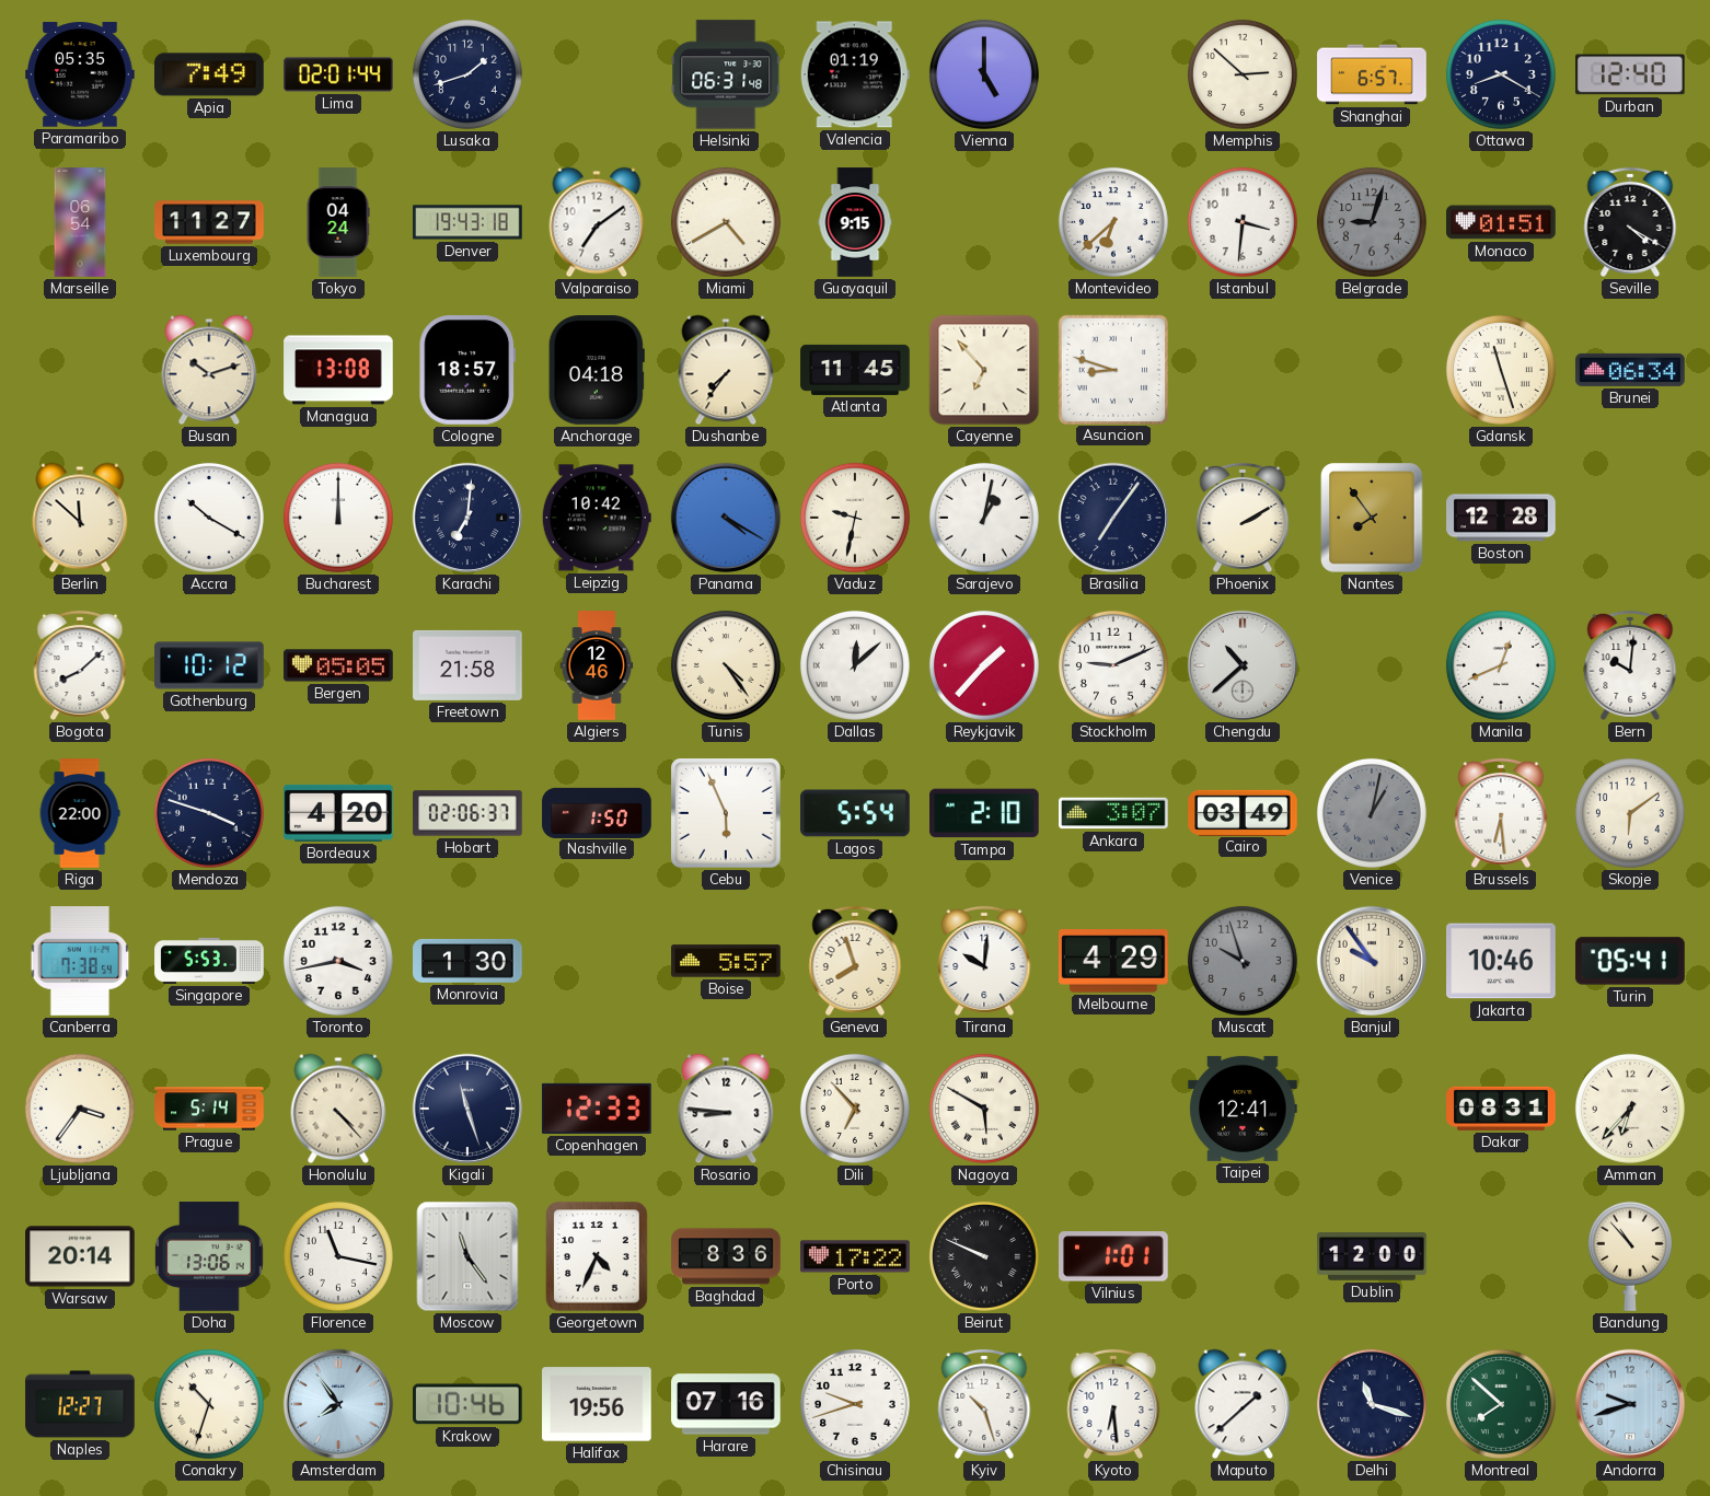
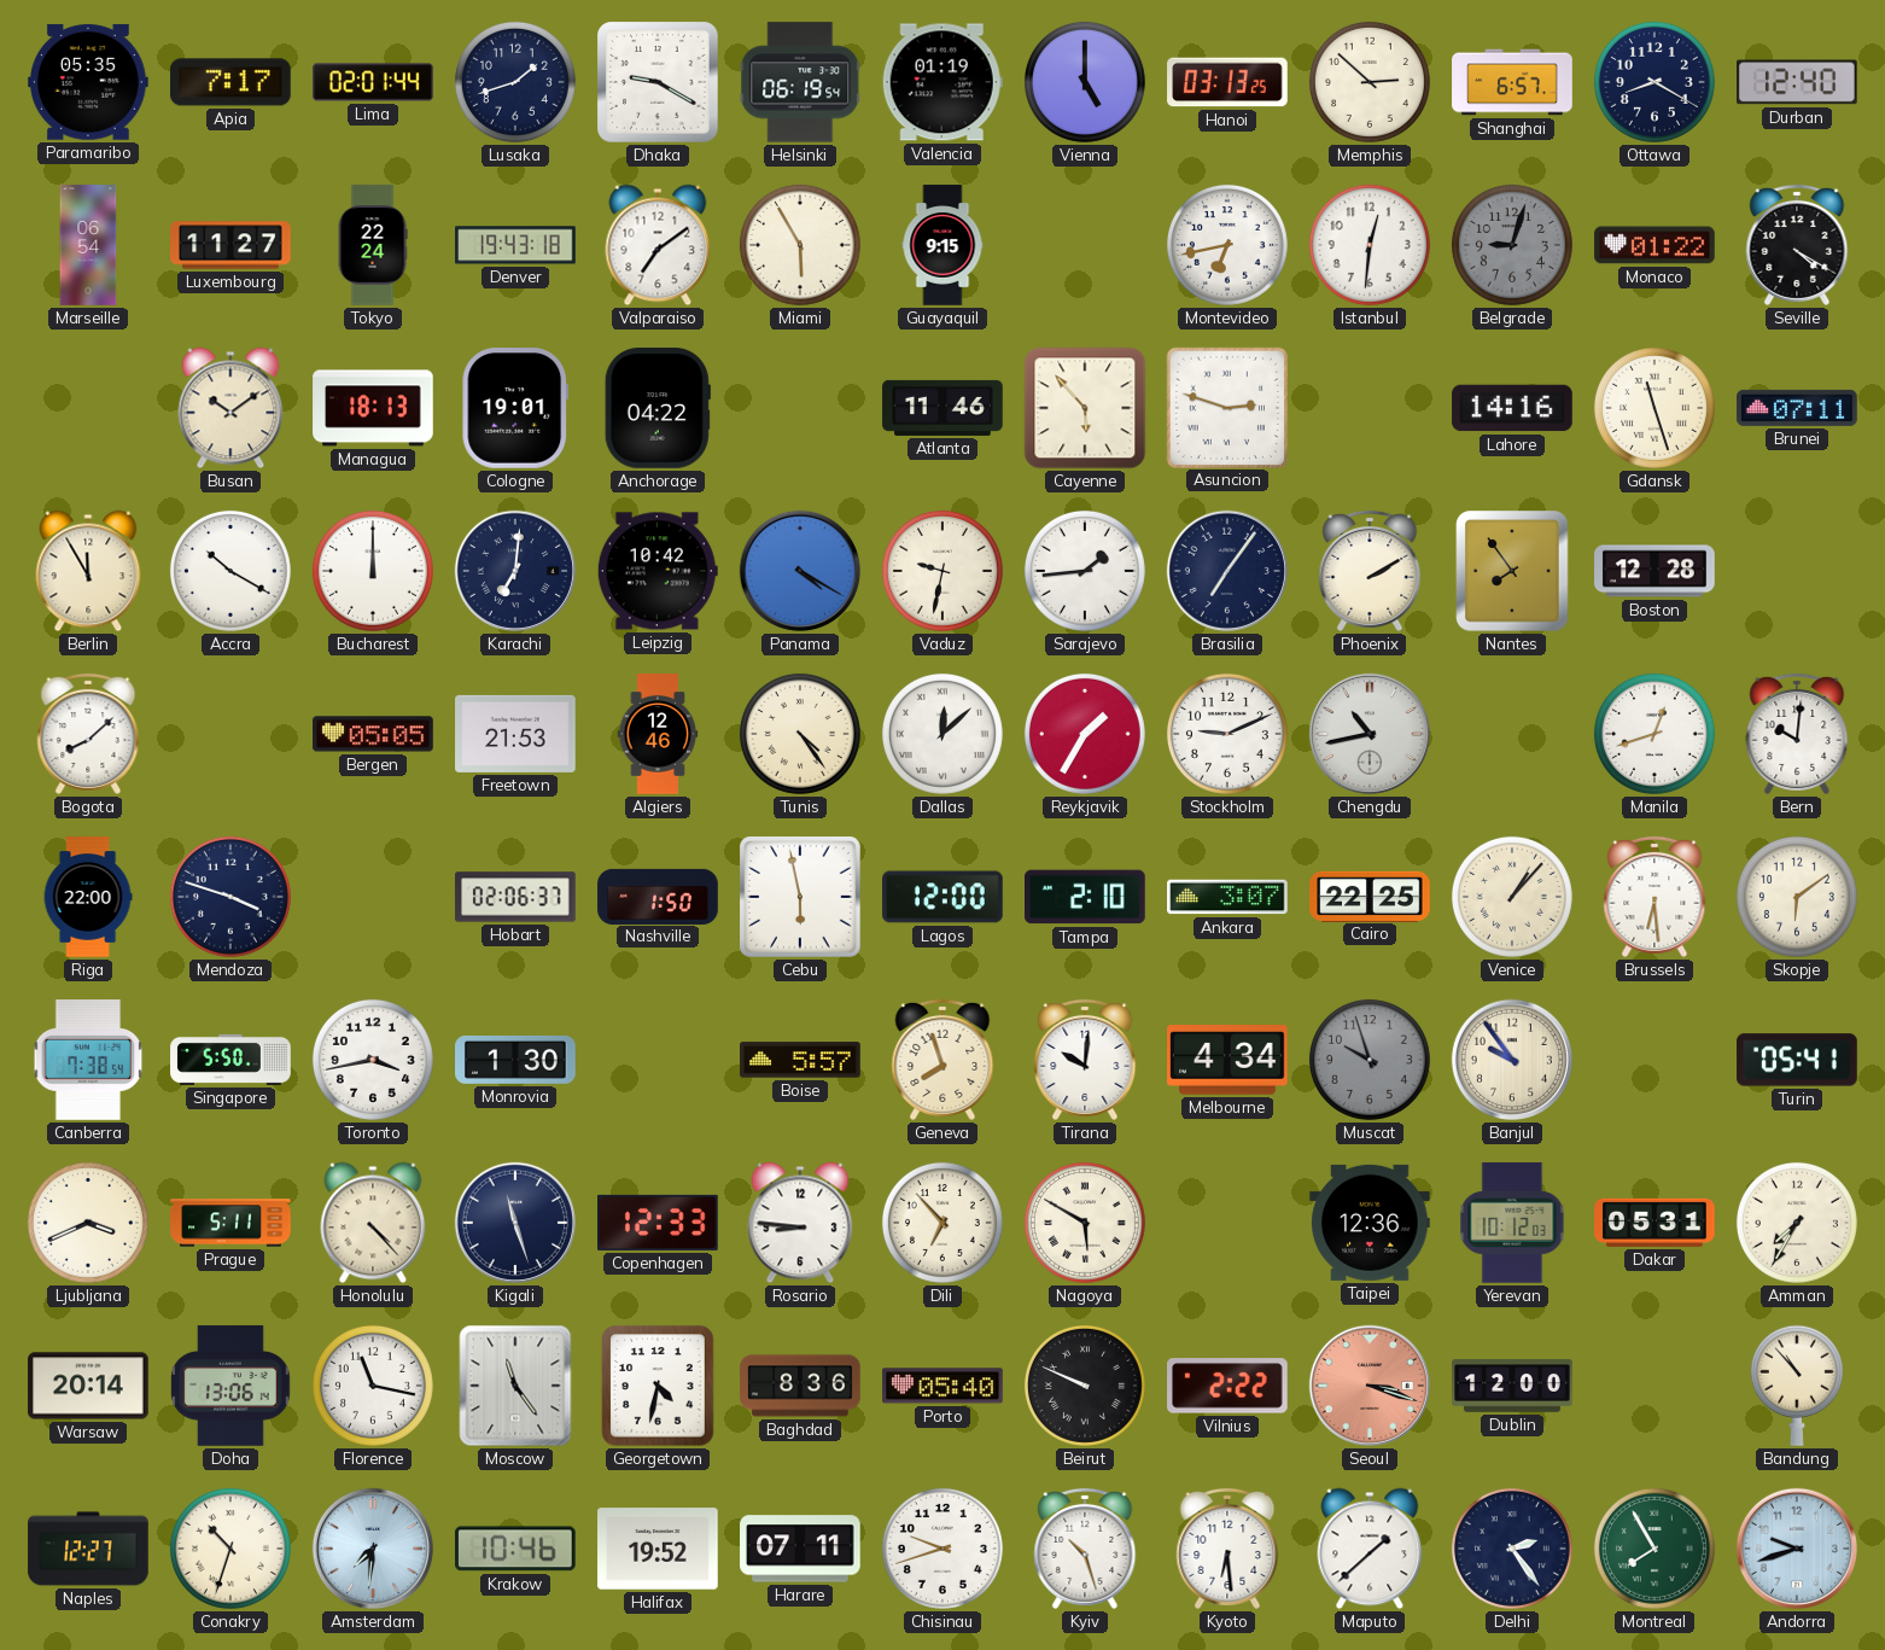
Apia: 7:49 -> 7:17 (232, 82)
Dhaka: none -> 9:20 (658, 82)
Helsinki: 06:31 -> 06:19 (800, 82)
Hanoi: none -> 03:13 (1227, 82)
Tokyo: 04:24 -> 22:24 (373, 245)
Miami: 4:40 -> 5:55 (800, 245)
Montevideo: 6:38 -> 6:43 (1227, 245)
Istanbul: 3:31 -> 12:31 (1370, 245)
Monaco: 01:51 -> 01:22 (1655, 245)
Busan: 10:12 -> 10:09 (230, 408)
Managua: 13:08 -> 18:13 (373, 408)
Cologne: 18:57 -> 19:01 (515, 409)
Anchorage: 04:18 -> 04:22 (658, 408)
Dushanbe: 7:36 -> none (726, 370)
Atlanta: 11:45 -> 11:46 (942, 408)
Cayenne: 6:53 -> 5:53 (1085, 408)
Asuncion: 8:48 -> 2:48 (1226, 407)
Lahore: none -> 14:16 (1512, 408)
Brunei: 06:34 -> 07:11 (1797, 408)
Berlin: 11:52 -> 11:55 (88, 571)
Sarajevo: 1:02 -> 1:44 (1085, 571)
Gothenburg: 10:12 -> none (209, 665)
Freetown: 21:58 -> 21:53 (515, 734)
Reykjavik: 1:37 -> 1:35 (1085, 734)
Chengdu: 10:38 -> 10:43 (1370, 734)
Manila: 12:41 -> 12:42 (1655, 734)
Bordeaux: 4:20 -> none (338, 813)
Cebu: 5:56 -> 5:58 (801, 898)
Lagos: 5:54 -> 12:00 (942, 897)
Cairo: 03:49 -> 22:25 (1370, 896)
Venice: 1:02 -> 1:07 (1512, 897)
Venice dial: grey -> cream (1512, 897)
Singapore: 5:53 -> 5:50 (230, 1060)
Melbourne: 4:29 -> 4:34 (1227, 1060)
Jakarta: 10:46 -> none (1501, 961)
Ljubljana: 3:36 -> 3:41 (88, 1223)
Prague: 5:14 -> 5:11 (230, 1223)
Taipei: 12:41 -> 12:36 (1370, 1223)
Yerevan: none -> 10:12 (1512, 1223)
Dakar: 08:31 -> 05:31 (1655, 1223)
Amman: 6:37 -> 7:35 (1797, 1223)
Georgetown: 4:34 -> 4:32 (658, 1386)
Porto: 17:22 -> 05:40 (942, 1386)
Vilnius: 1:01 -> 2:22 (1229, 1386)
Seoul: none -> 3:18 (1370, 1386)
Amsterdam: 7:54 -> 7:31 (373, 1549)
Halifax: 19:56 -> 19:52 (658, 1549)
Harare: 07:16 -> 07:11 (800, 1549)
Delhi: 11:18 -> 2:24 (1512, 1549)
Montreal: 7:52 -> 7:55 (1655, 1549)
